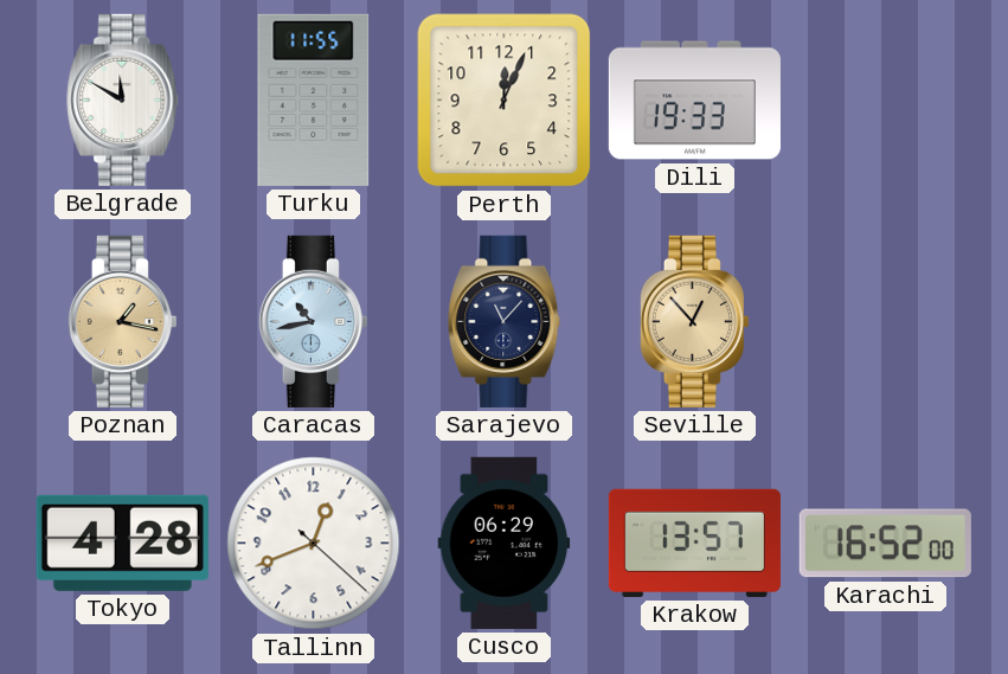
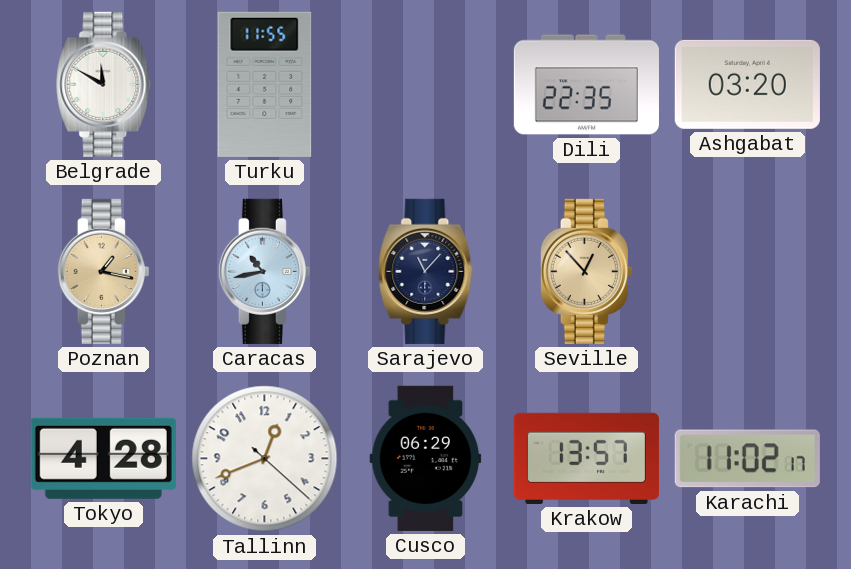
Perth: 12:04 -> none (505, 101)
Dili: 19:33 -> 22:35 (586, 85)
Ashgabat: none -> 03:20 (747, 84)
Karachi: 16:52 -> 11:02 (747, 459)
